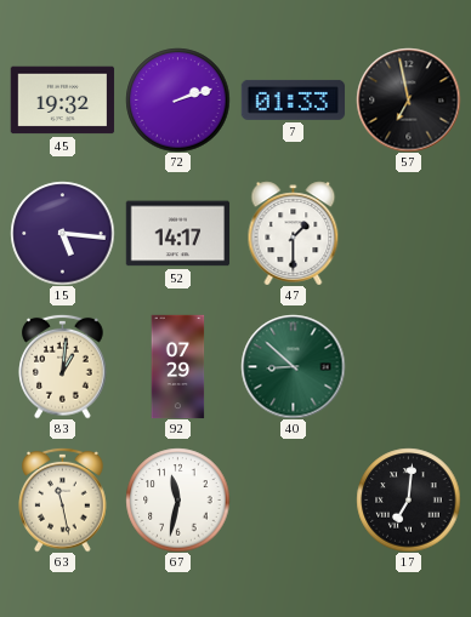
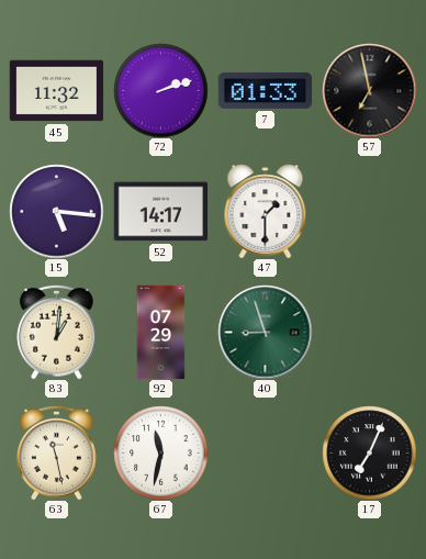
45: 19:32 -> 11:32 (56, 91)
40: 8:52 -> 8:57 (265, 332)
17: 7:01 -> 7:04 (369, 452)
